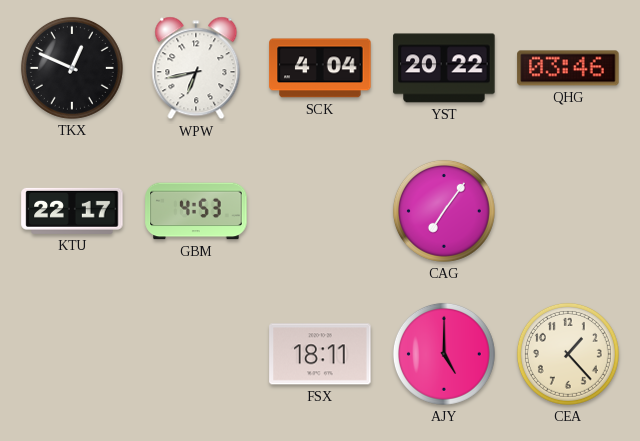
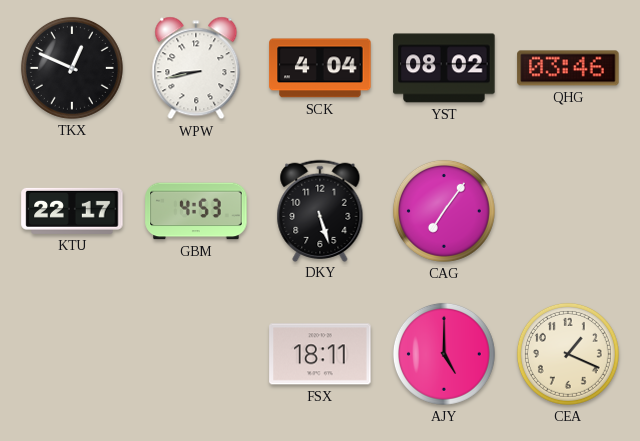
WPW: 6:43 -> 8:43 (196, 68)
YST: 20:22 -> 08:02 (444, 68)
DKY: none -> 5:27 (320, 210)
CEA: 1:23 -> 1:19 (568, 354)
